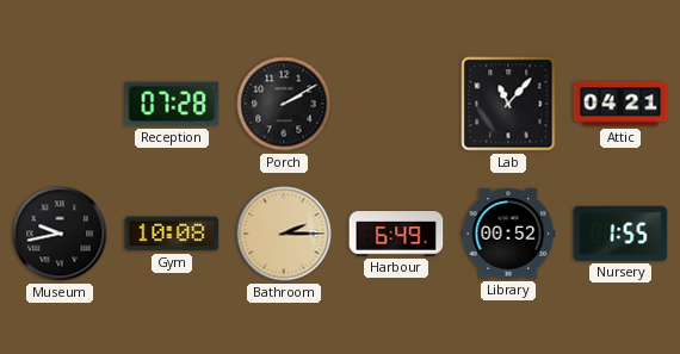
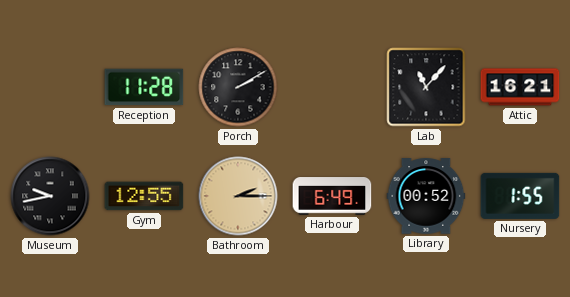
Reception: 07:28 -> 11:28 (144, 87)
Attic: 04:21 -> 16:21 (520, 87)
Gym: 10:08 -> 12:55 (144, 196)
